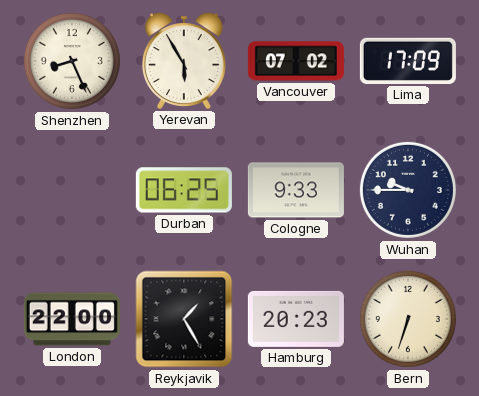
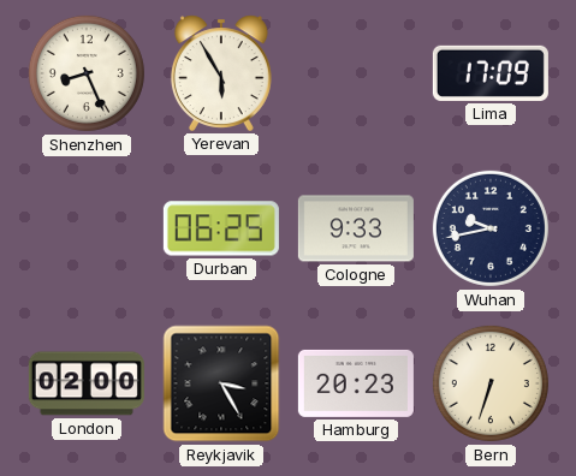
Vancouver: 07:02 -> none (296, 61)
Wuhan: 9:45 -> 9:43 (491, 228)
London: 22:00 -> 02:00 (87, 383)
Reykjavik: 1:25 -> 3:25 (221, 383)
